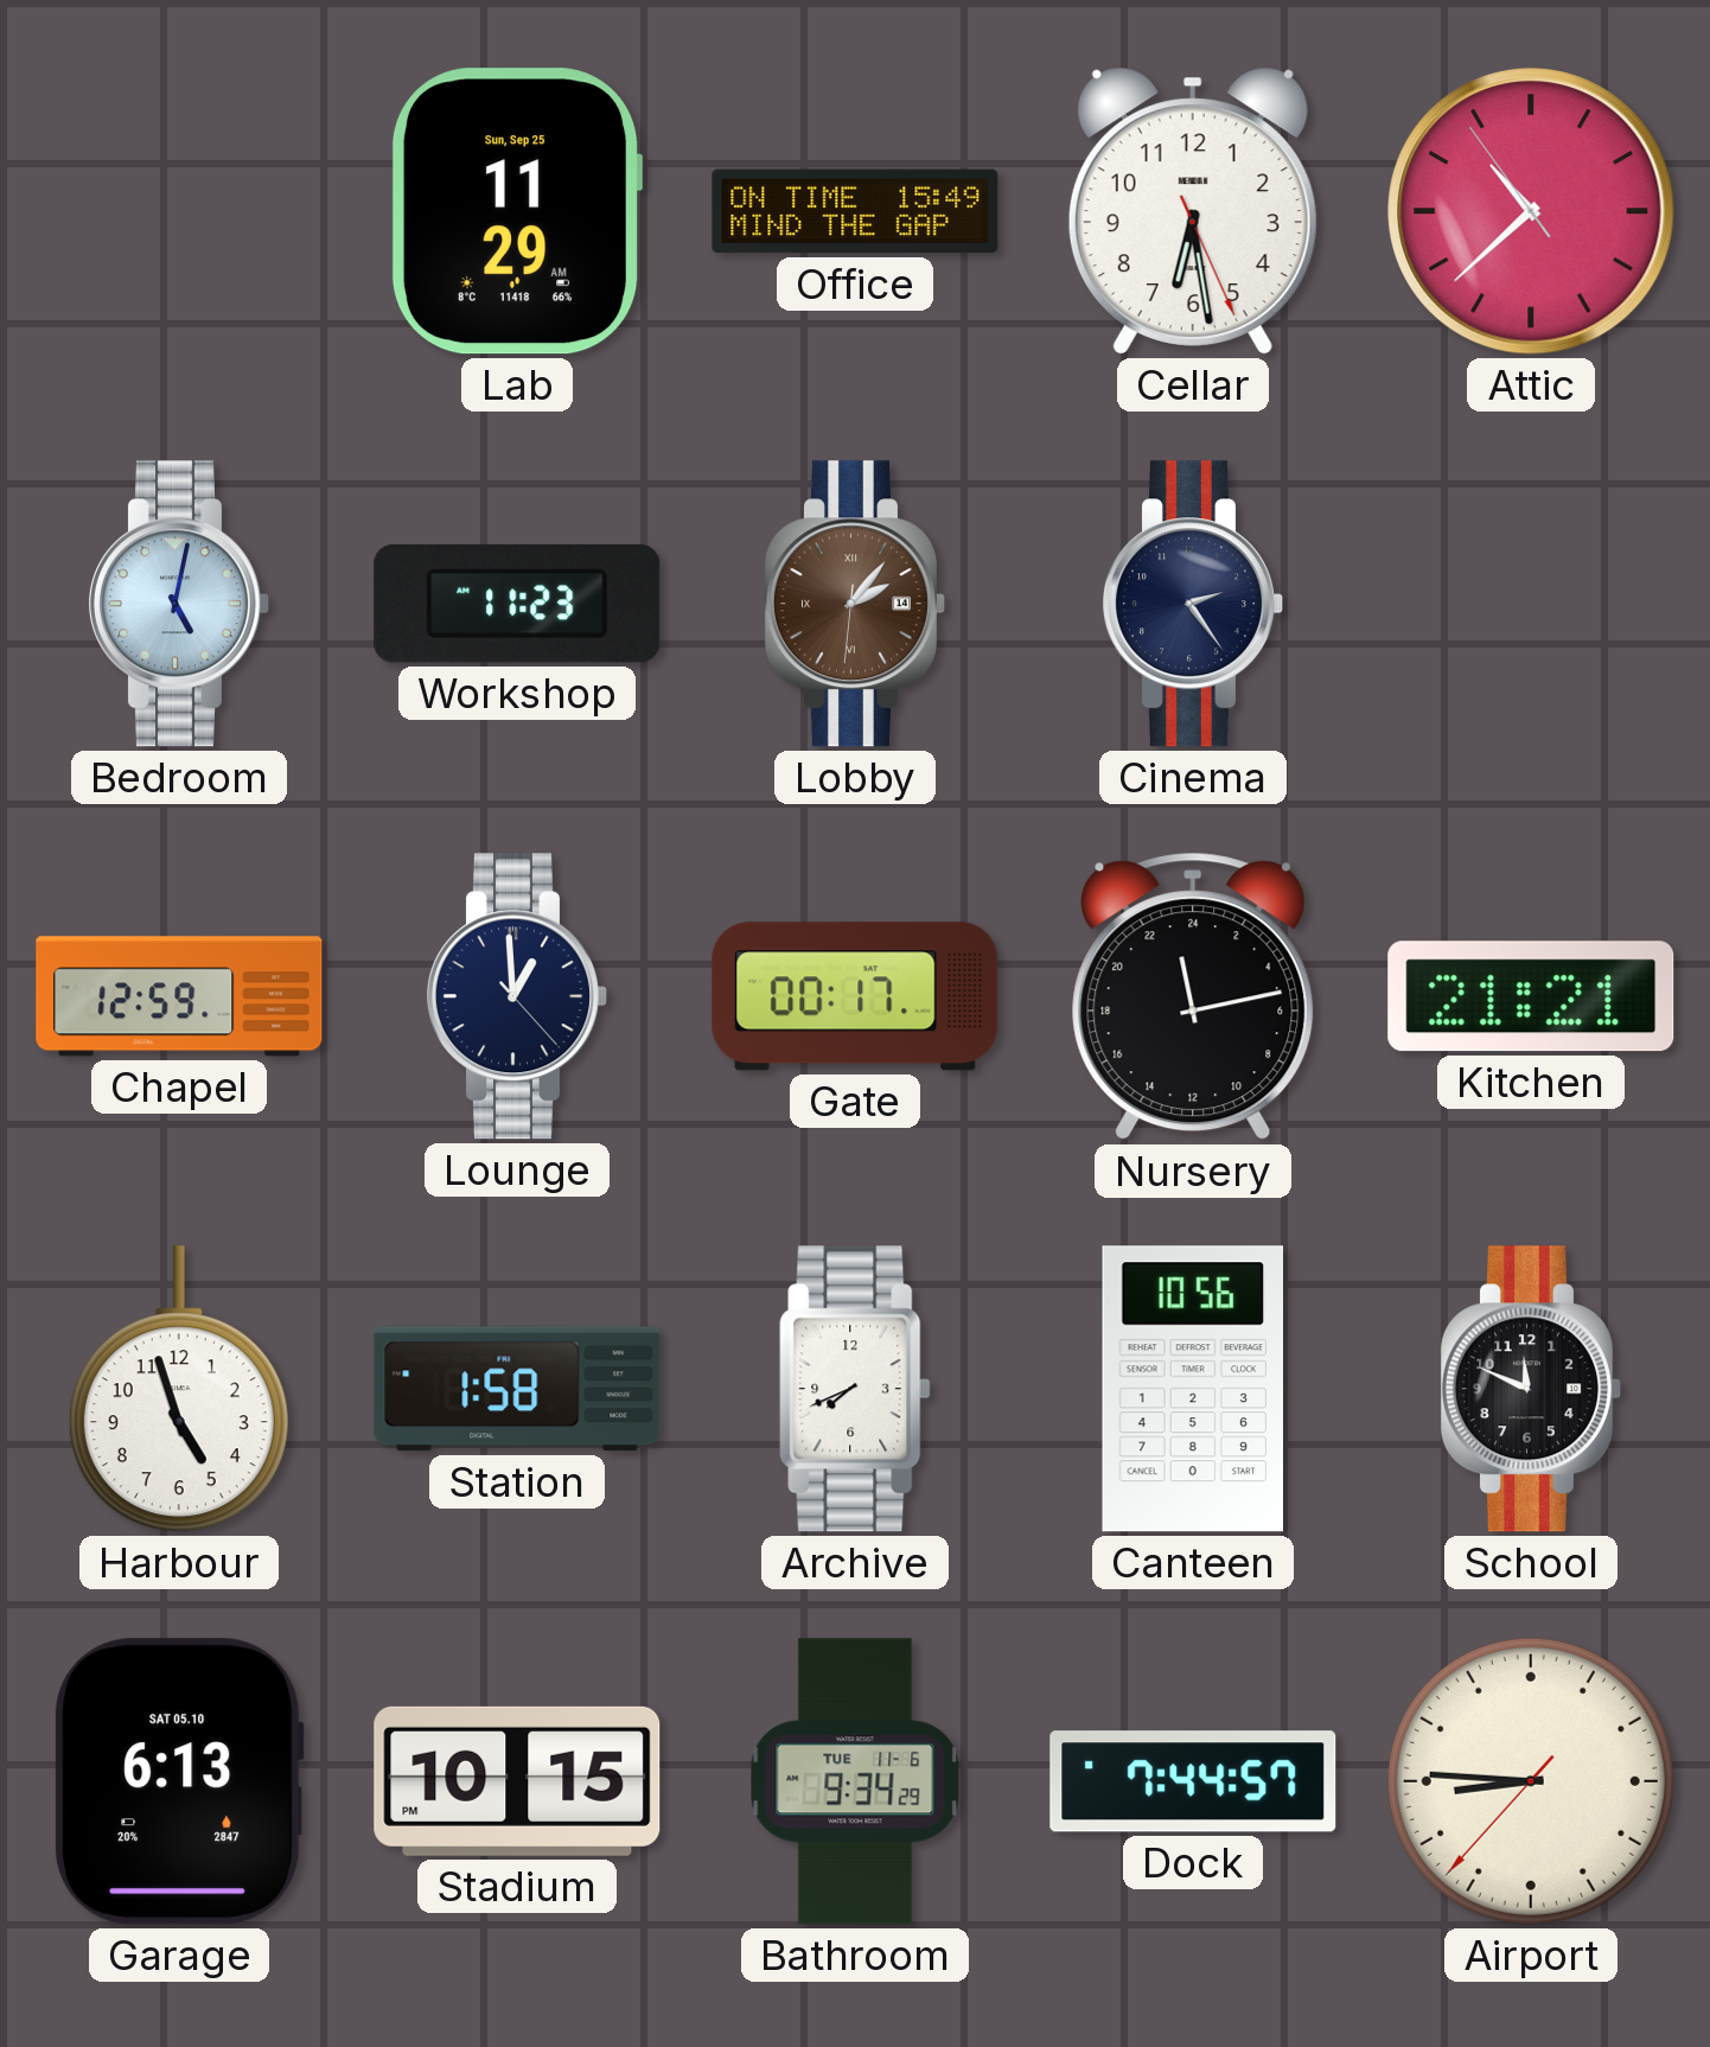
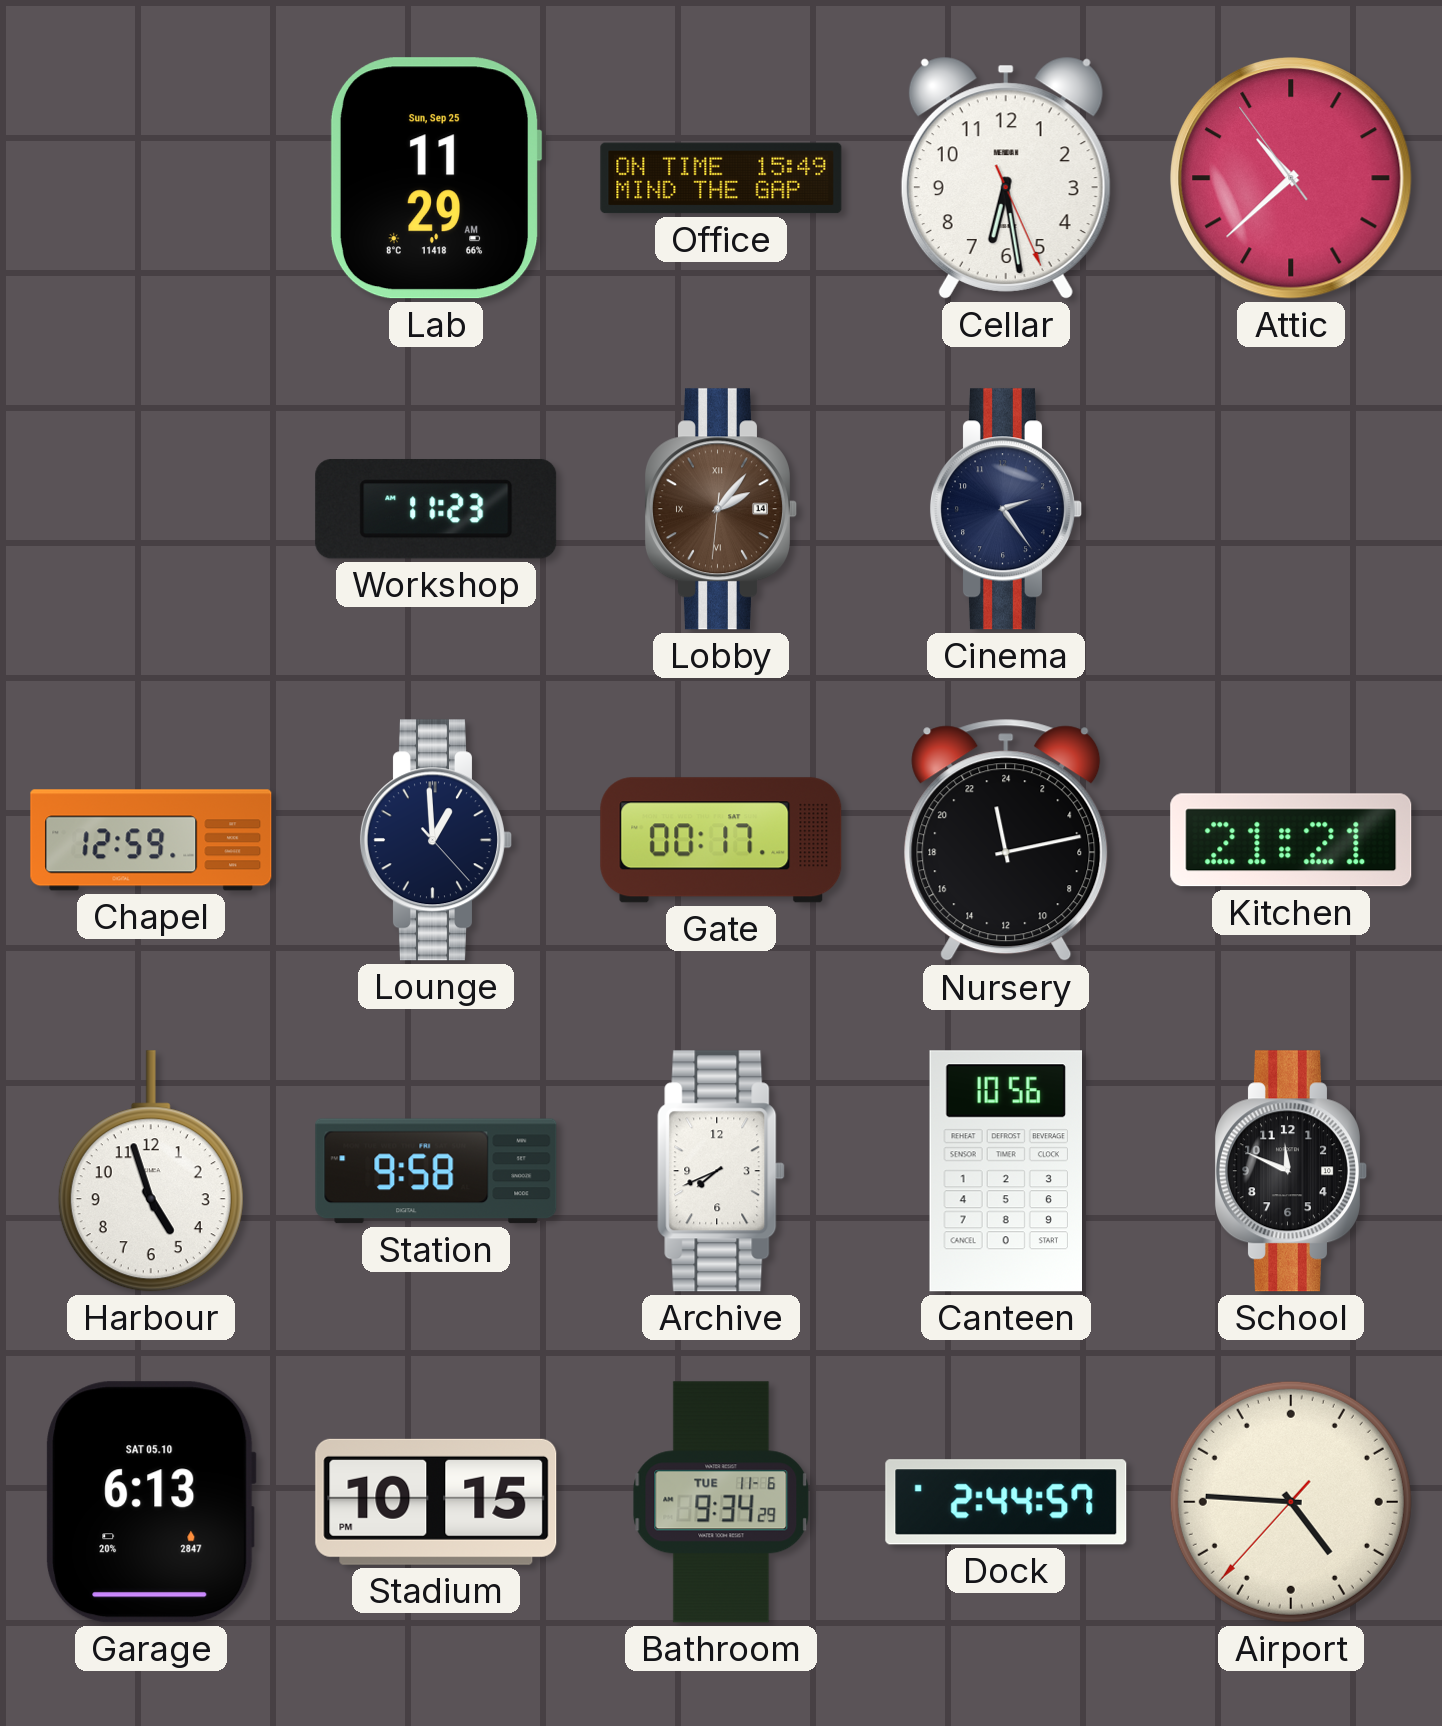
Bedroom: 5:02 -> none (179, 604)
Station: 1:58 -> 9:58 (436, 1171)
Dock: 7:44 -> 2:44 (1006, 1502)
Airport: 8:45 -> 4:45 (1291, 1502)
